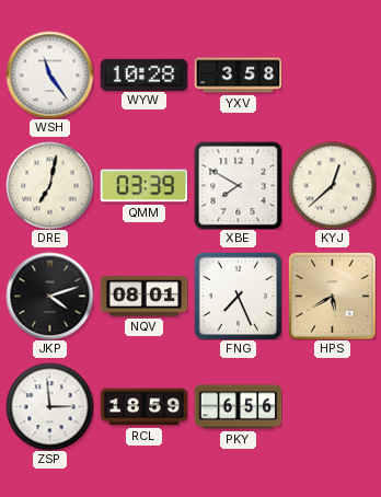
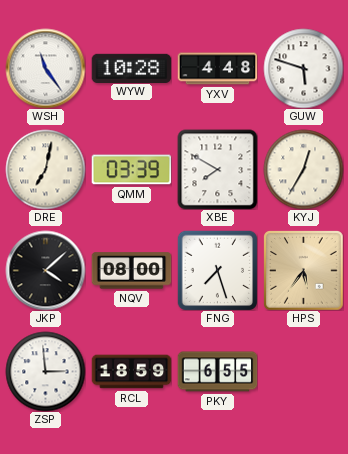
YXV: 3:58 -> 4:48 (217, 69)
GUW: none -> 5:48 (303, 68)
KYJ: 12:38 -> 12:35 (303, 169)
JKP: 4:12 -> 4:08 (45, 270)
NQV: 08:01 -> 08:00 (131, 271)
FNG: 7:26 -> 7:27 (217, 270)
HPS: 5:40 -> 5:36 (303, 270)
PKY: 6:56 -> 6:55 (217, 372)
